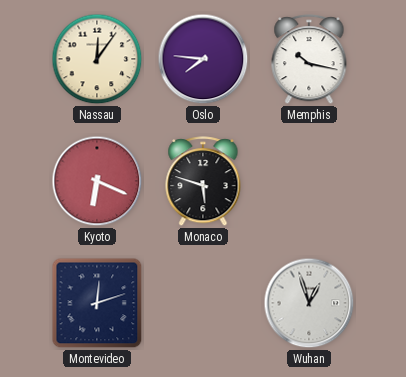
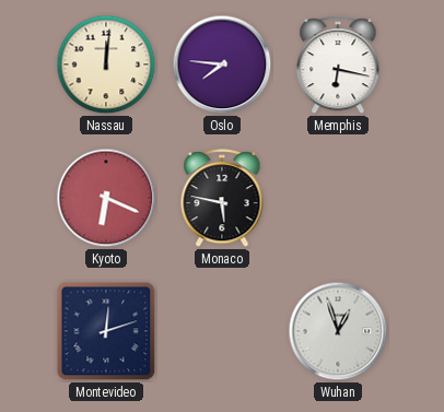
Nassau: 12:06 -> 12:01 (106, 64)
Memphis: 10:17 -> 6:17 (338, 66)
Monaco: 5:48 -> 5:47 (222, 199)
